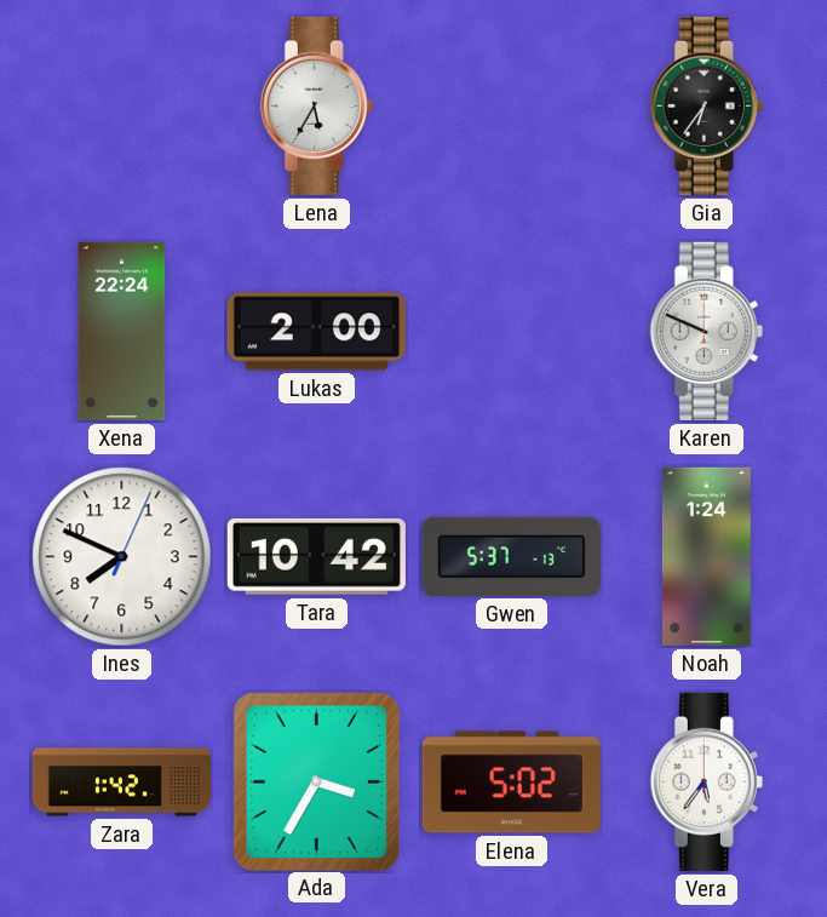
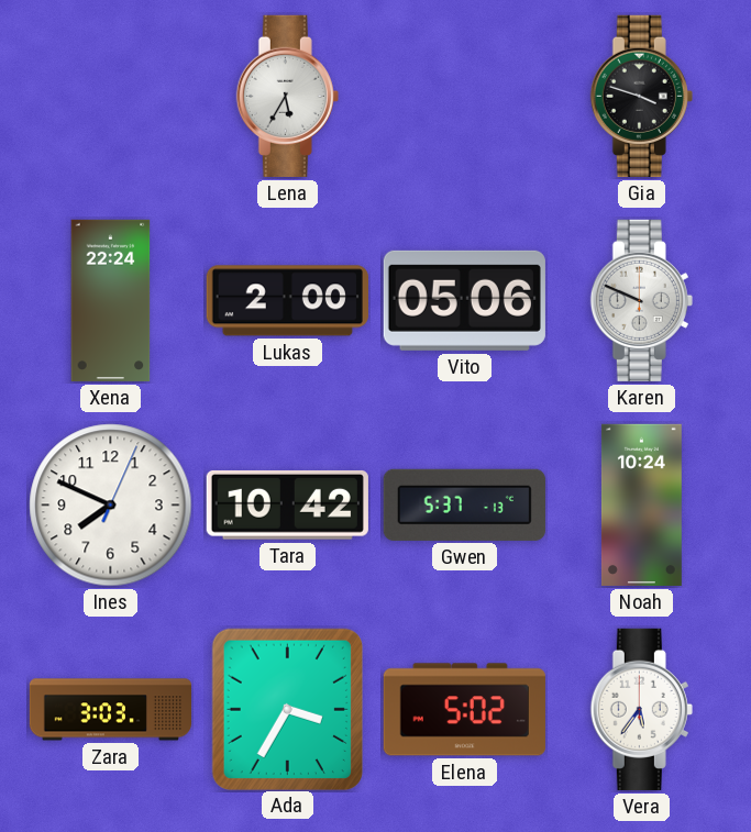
Gia: 6:36 -> 3:48 (641, 96)
Vito: none -> 05:06 (464, 300)
Noah: 1:24 -> 10:24 (641, 504)
Zara: 1:42 -> 3:03 (110, 710)
